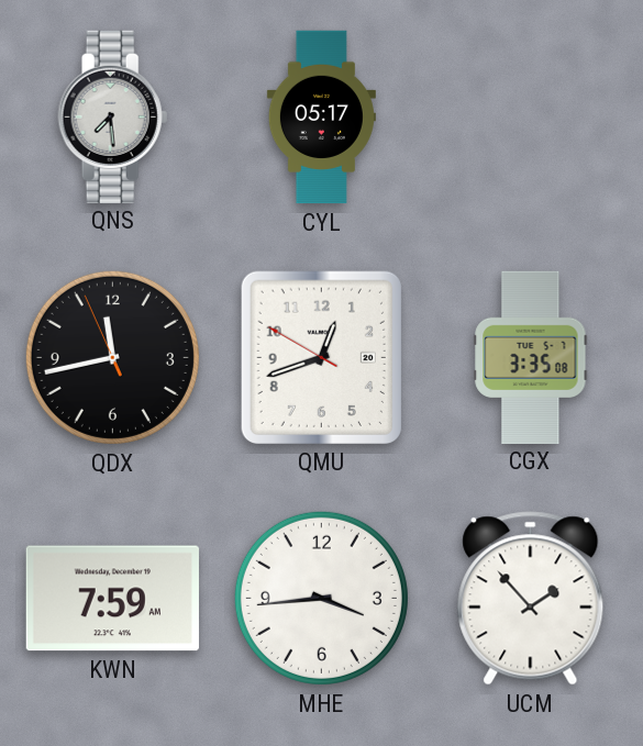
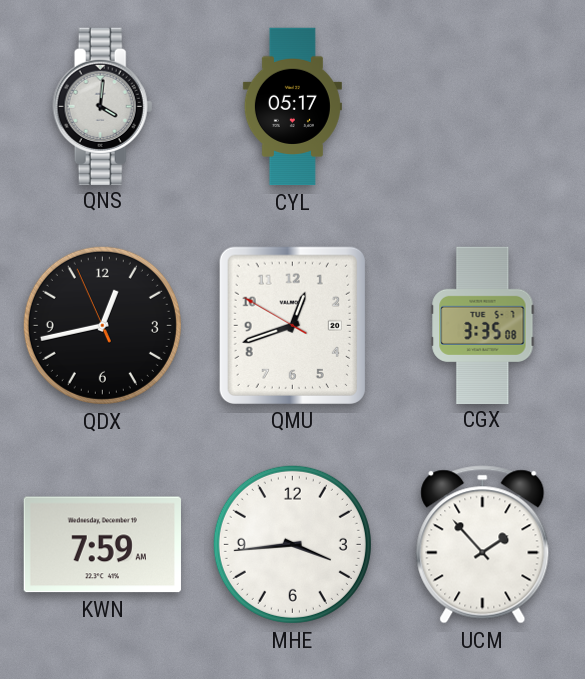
QNS: 7:29 -> 4:01 (103, 106)
QDX: 11:42 -> 12:42 (102, 325)
